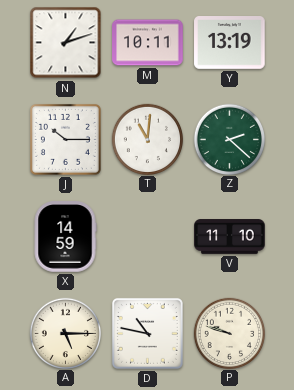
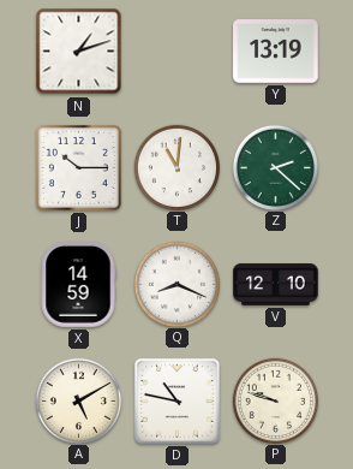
M: 10:11 -> none (148, 43)
Q: none -> 8:19 (176, 284)
V: 11:10 -> 12:10 (276, 285)
A: 5:15 -> 5:10 (78, 400)
